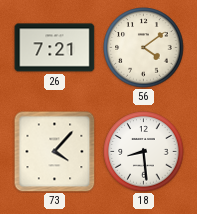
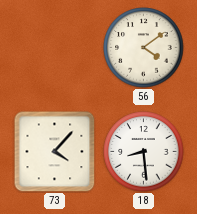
26: 7:21 -> none (55, 48)
